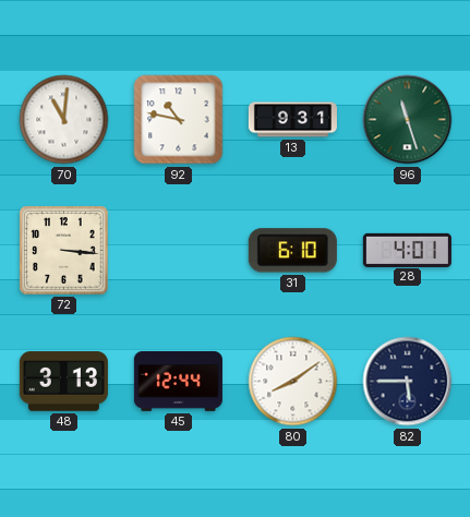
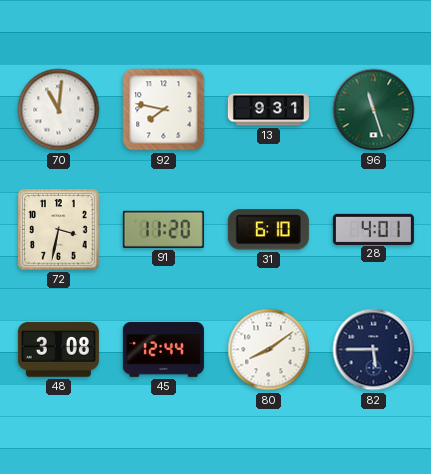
92: 10:47 -> 7:47 (164, 110)
72: 3:16 -> 3:32 (59, 230)
91: none -> 11:20 (163, 229)
48: 3:13 -> 3:08 (58, 350)
